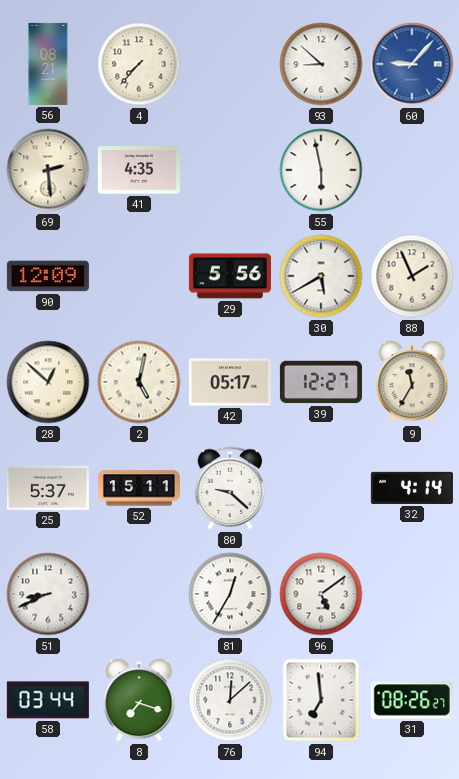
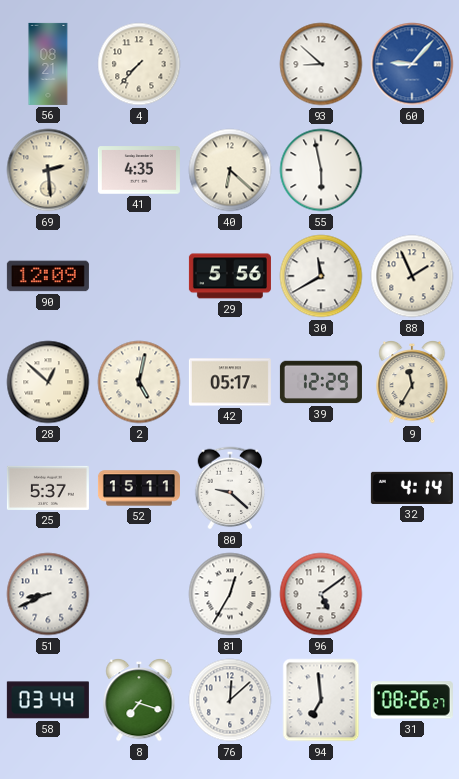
40: none -> 6:22 (230, 170)
30: 5:40 -> 11:40 (321, 276)
39: 12:27 -> 12:29 (321, 382)
